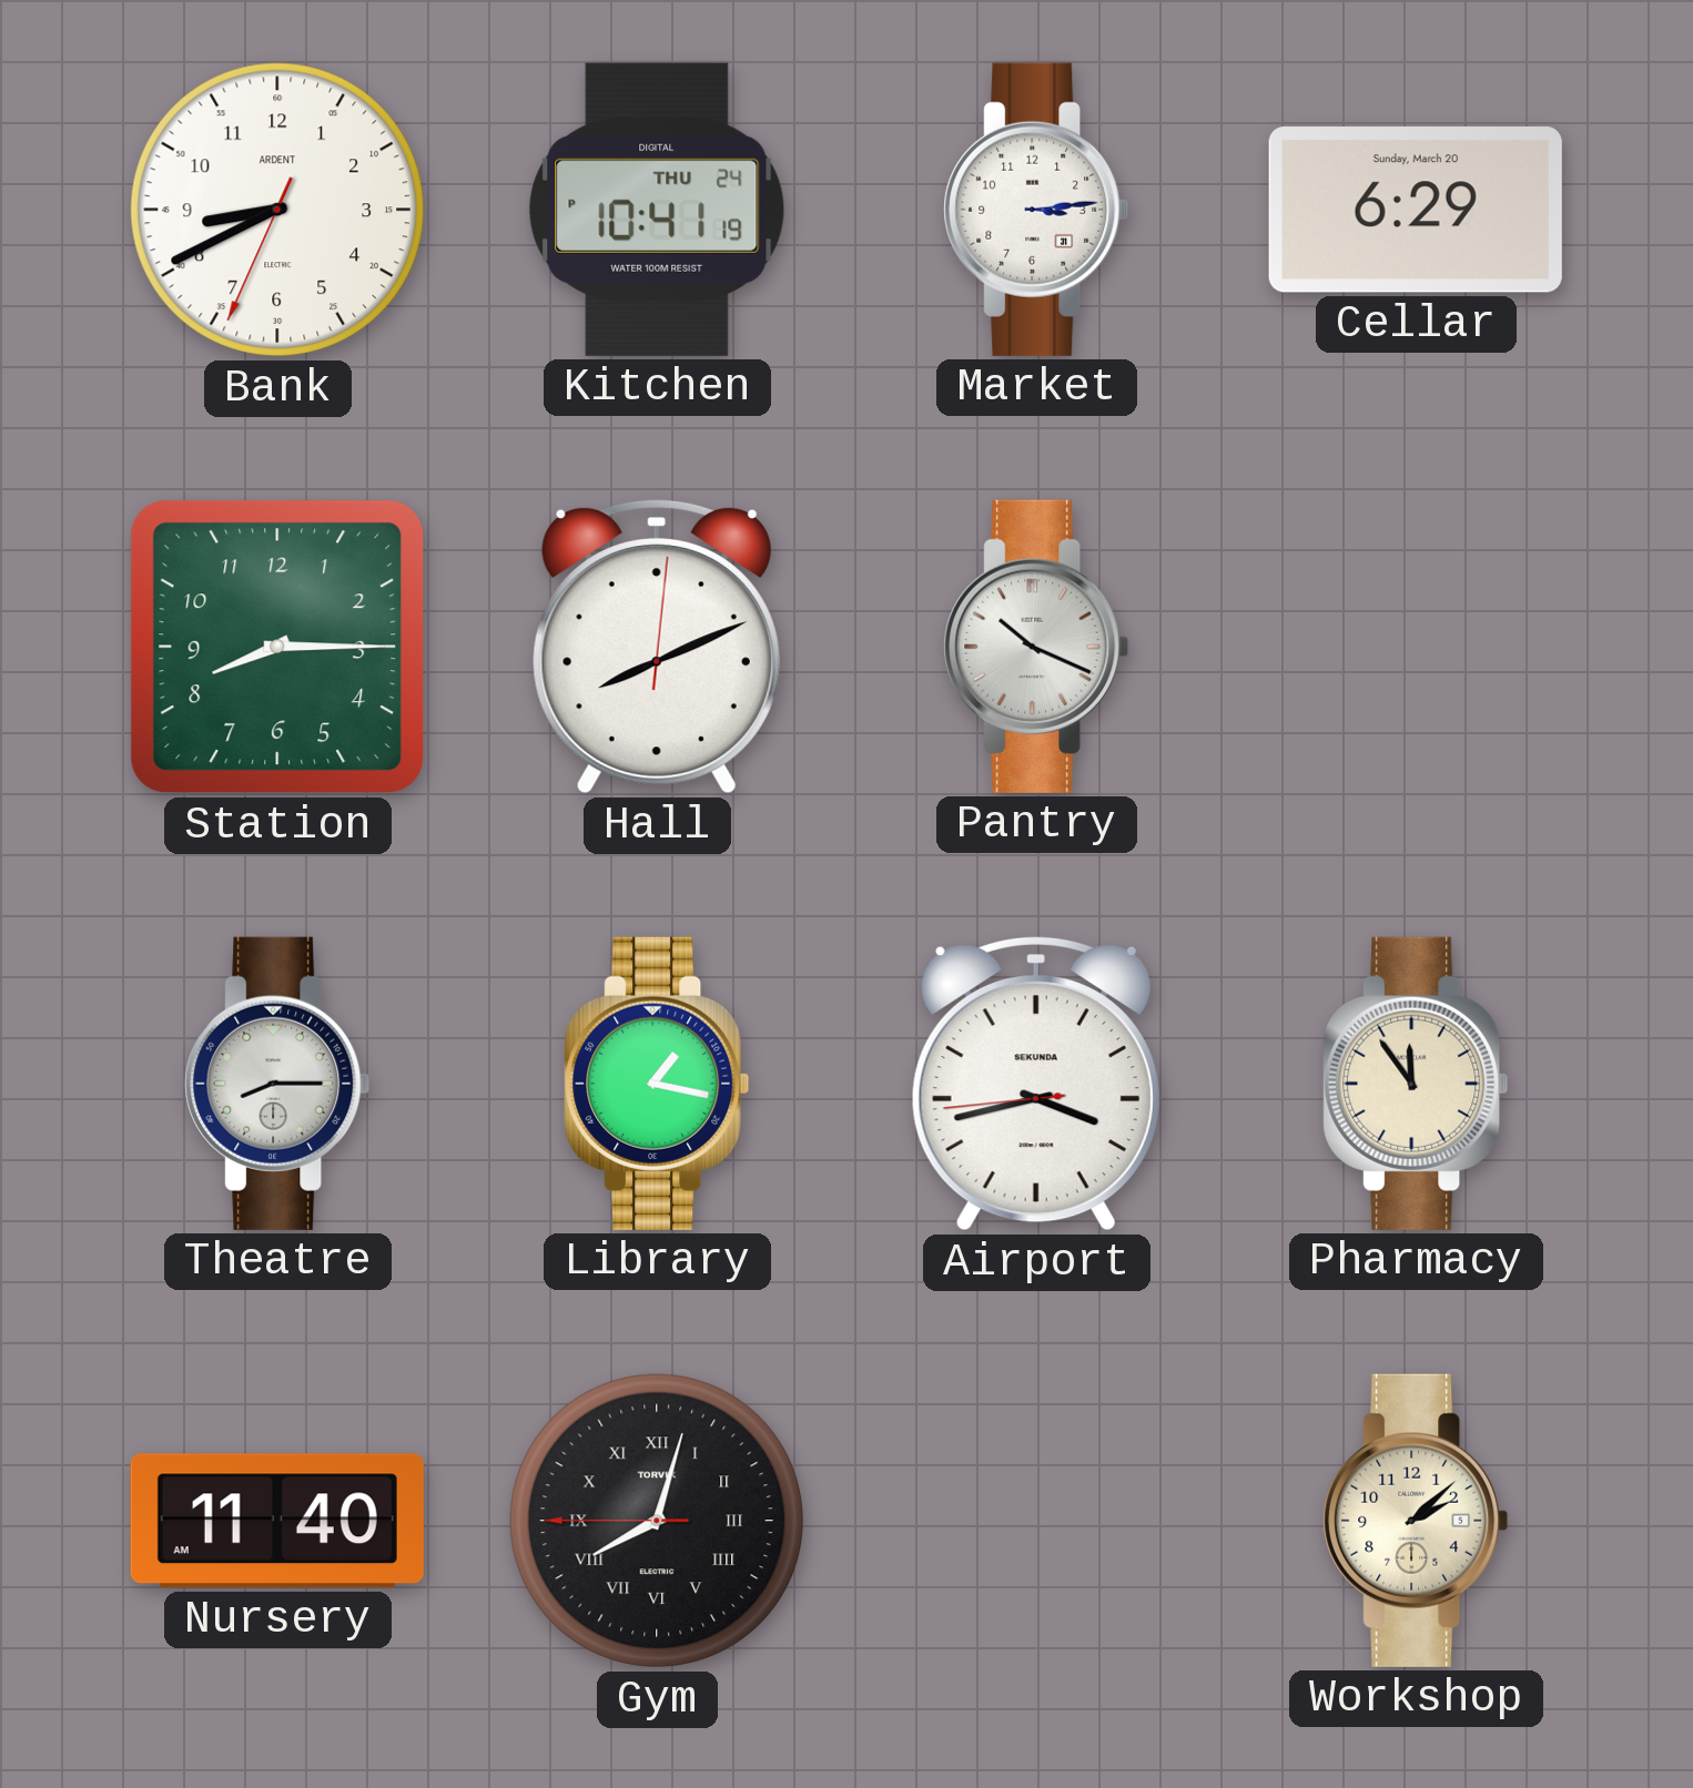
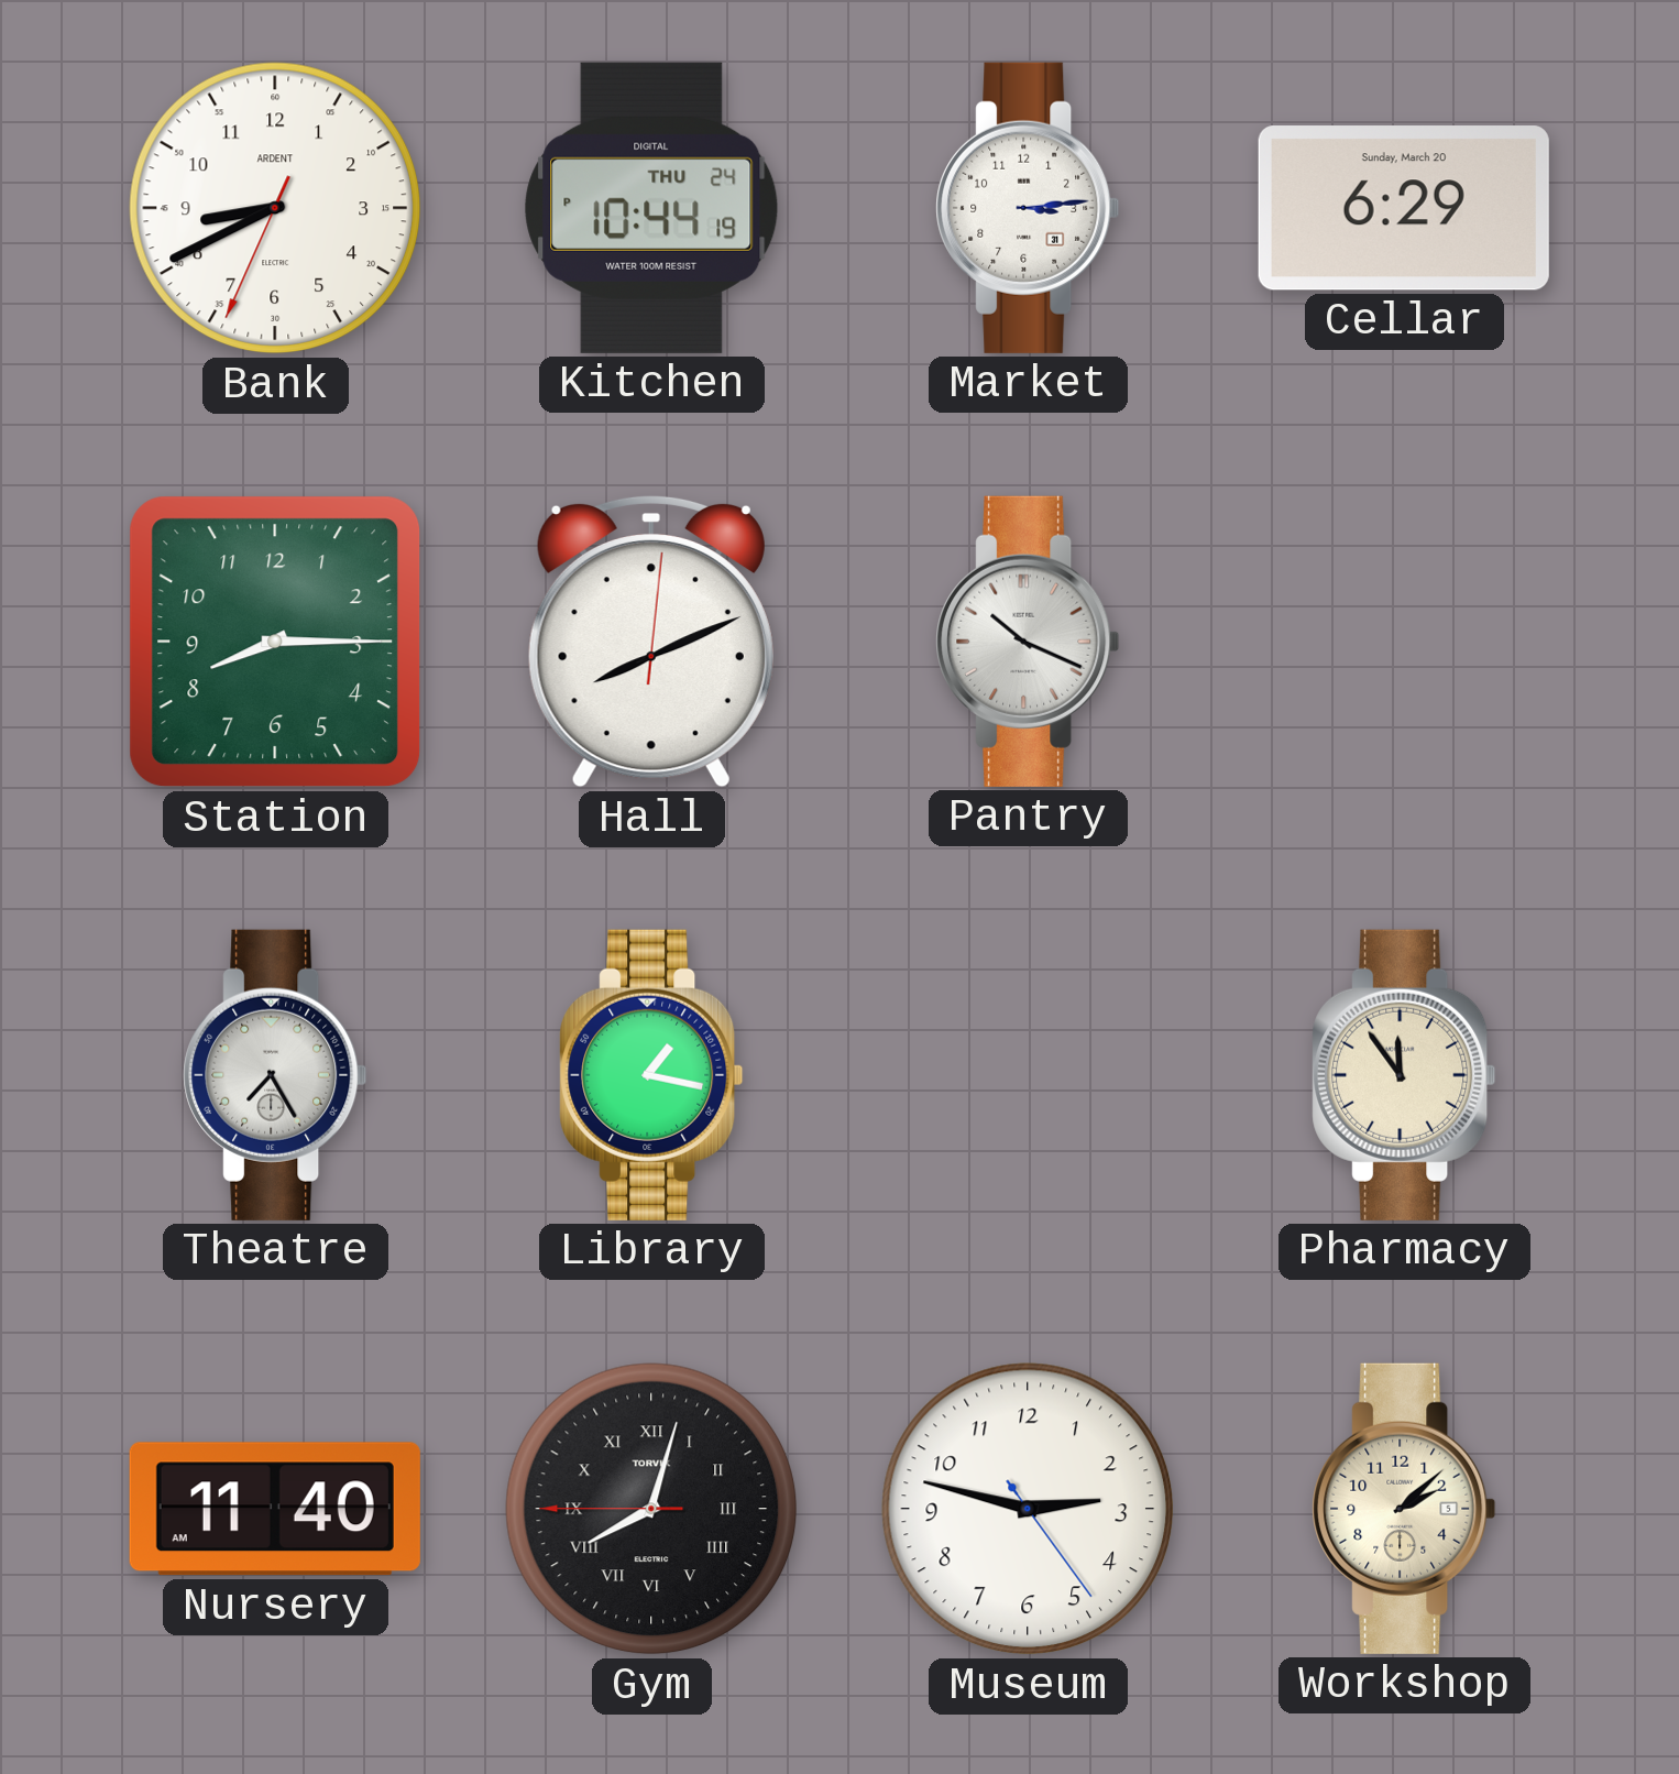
Kitchen: 10:41 -> 10:44 (651, 208)
Theatre: 8:15 -> 7:25 (275, 1075)
Airport: 3:42 -> none (1036, 1084)
Museum: none -> 2:47 (1028, 1509)
